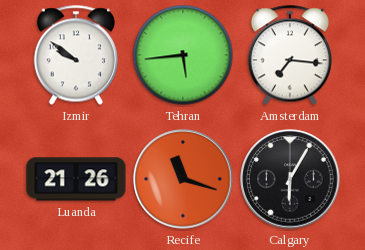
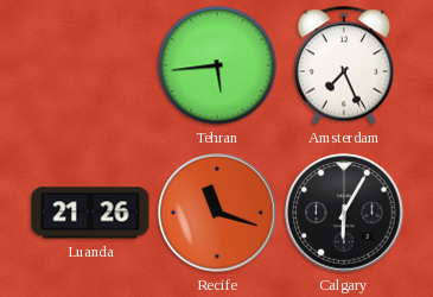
Izmir: 9:51 -> none (75, 55)
Amsterdam: 7:16 -> 7:26 (343, 65)
